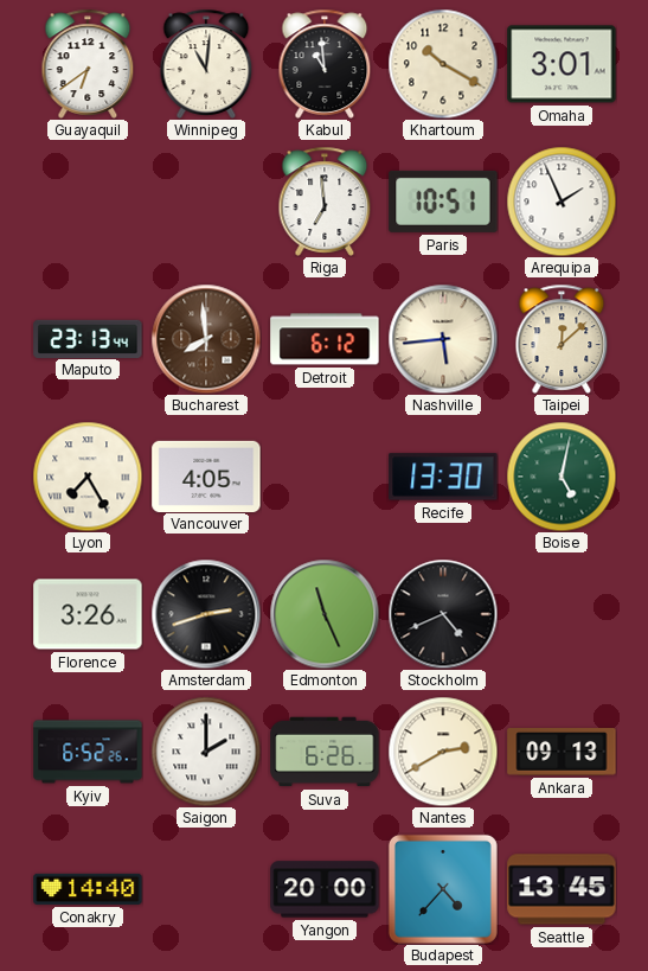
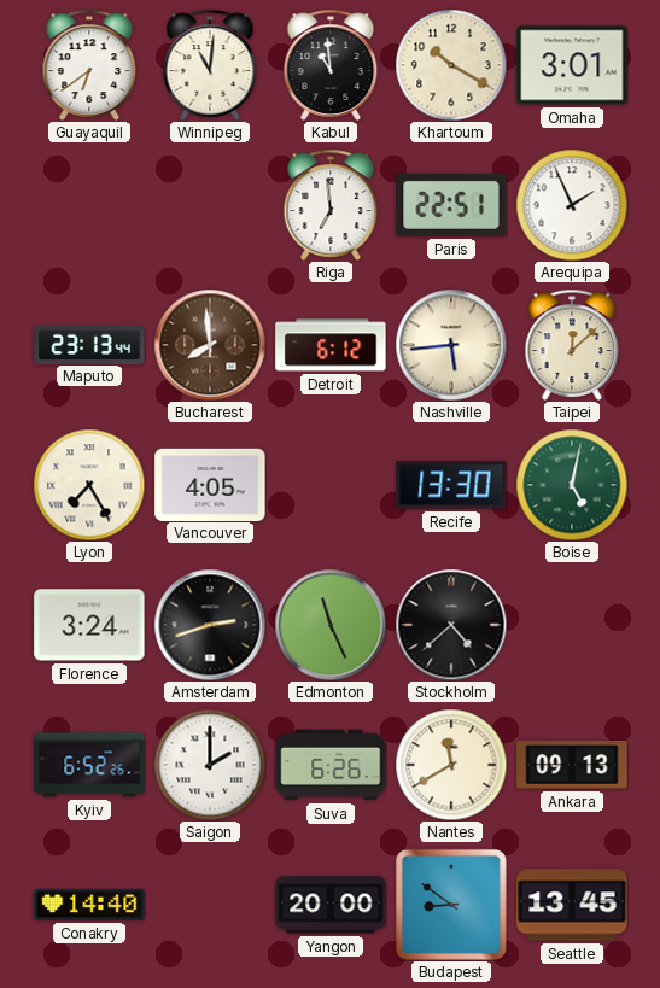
Paris: 10:51 -> 22:51 (451, 205)
Florence: 3:26 -> 3:24 (89, 625)
Stockholm: 4:41 -> 4:38 (451, 625)
Nantes: 2:40 -> 11:40 (451, 765)
Budapest: 4:37 -> 8:51 (451, 905)
